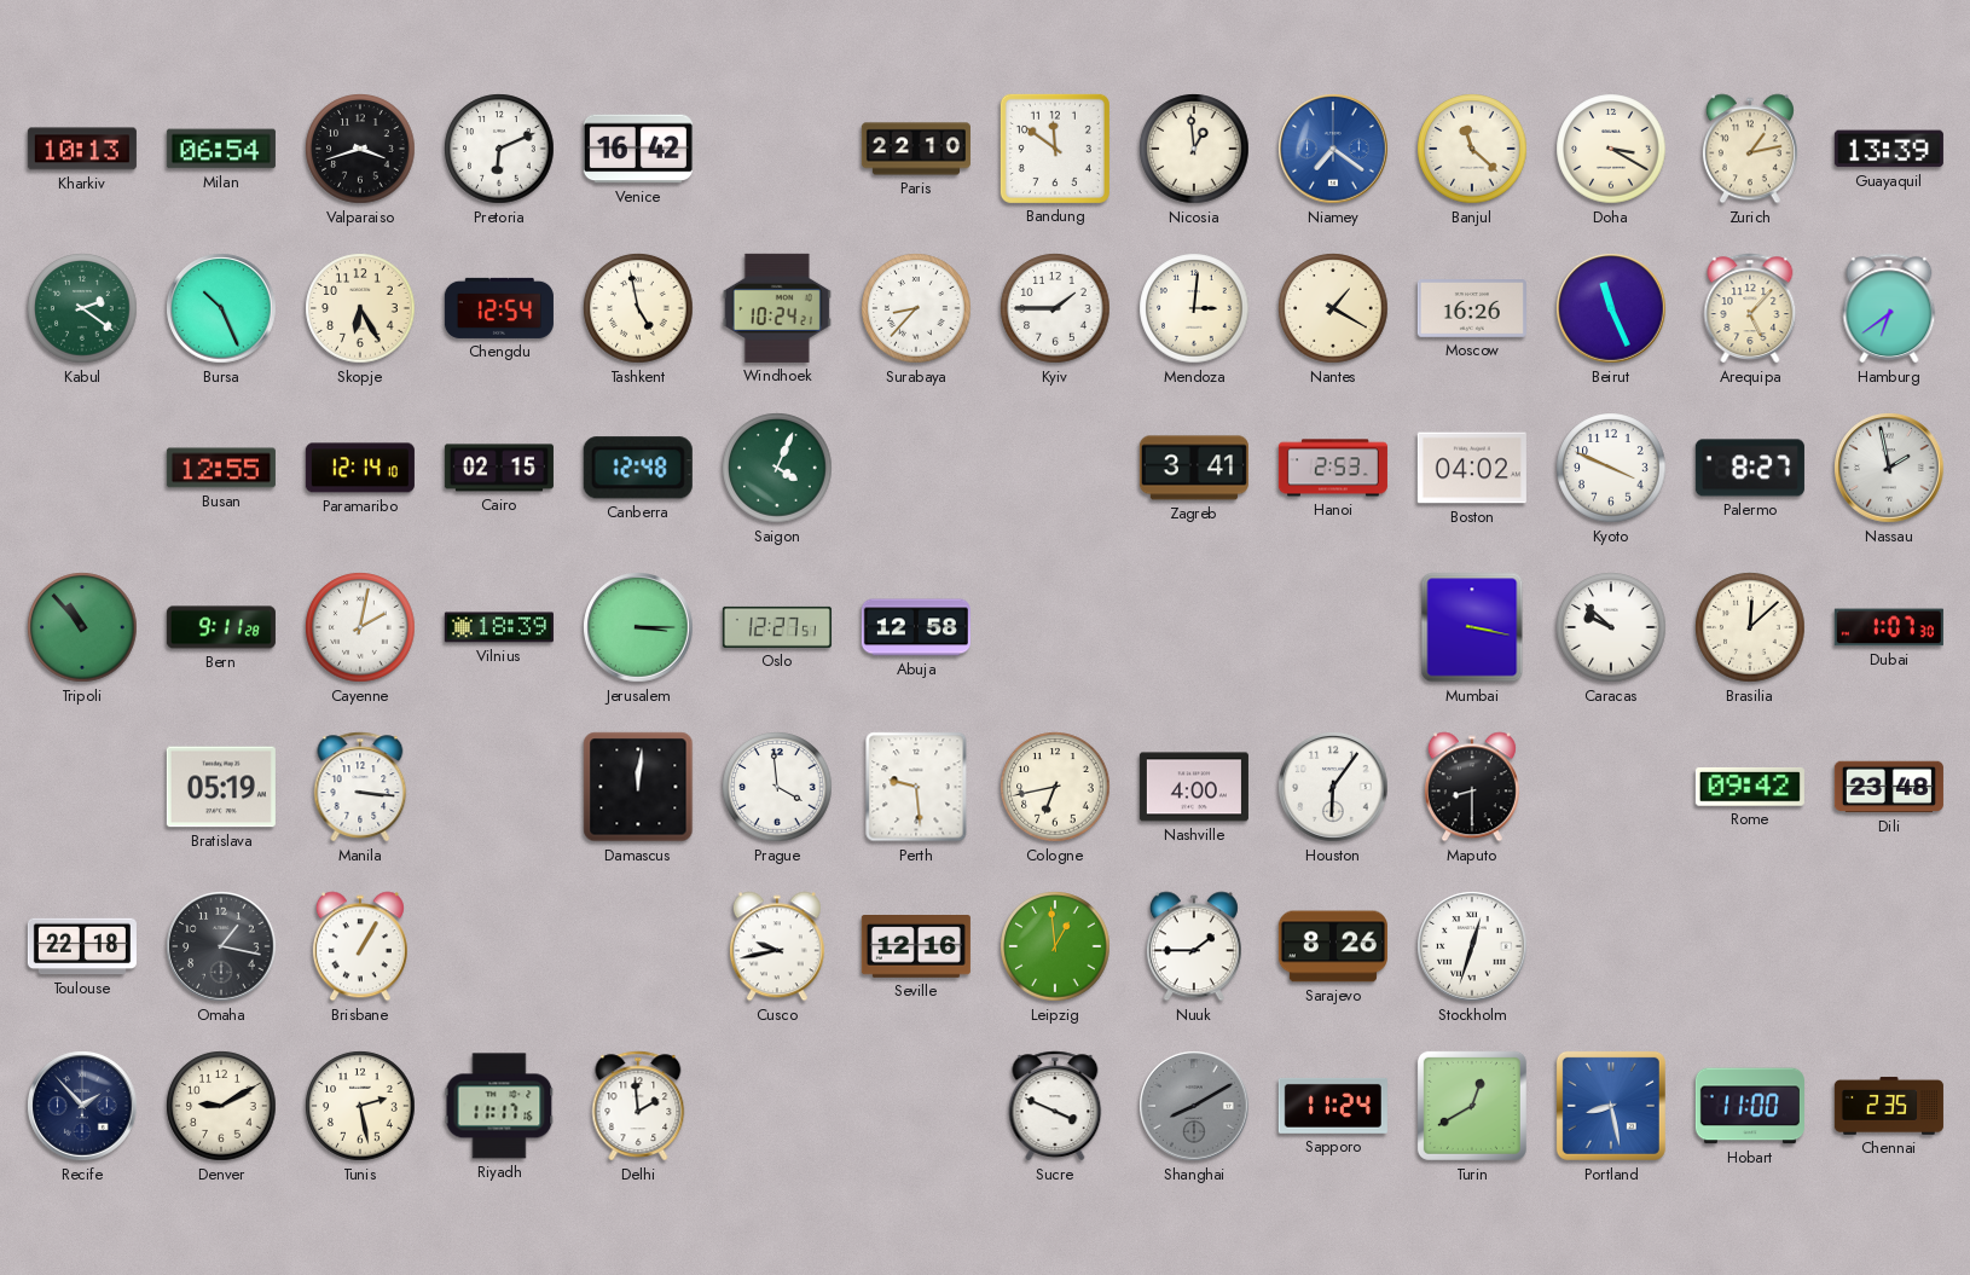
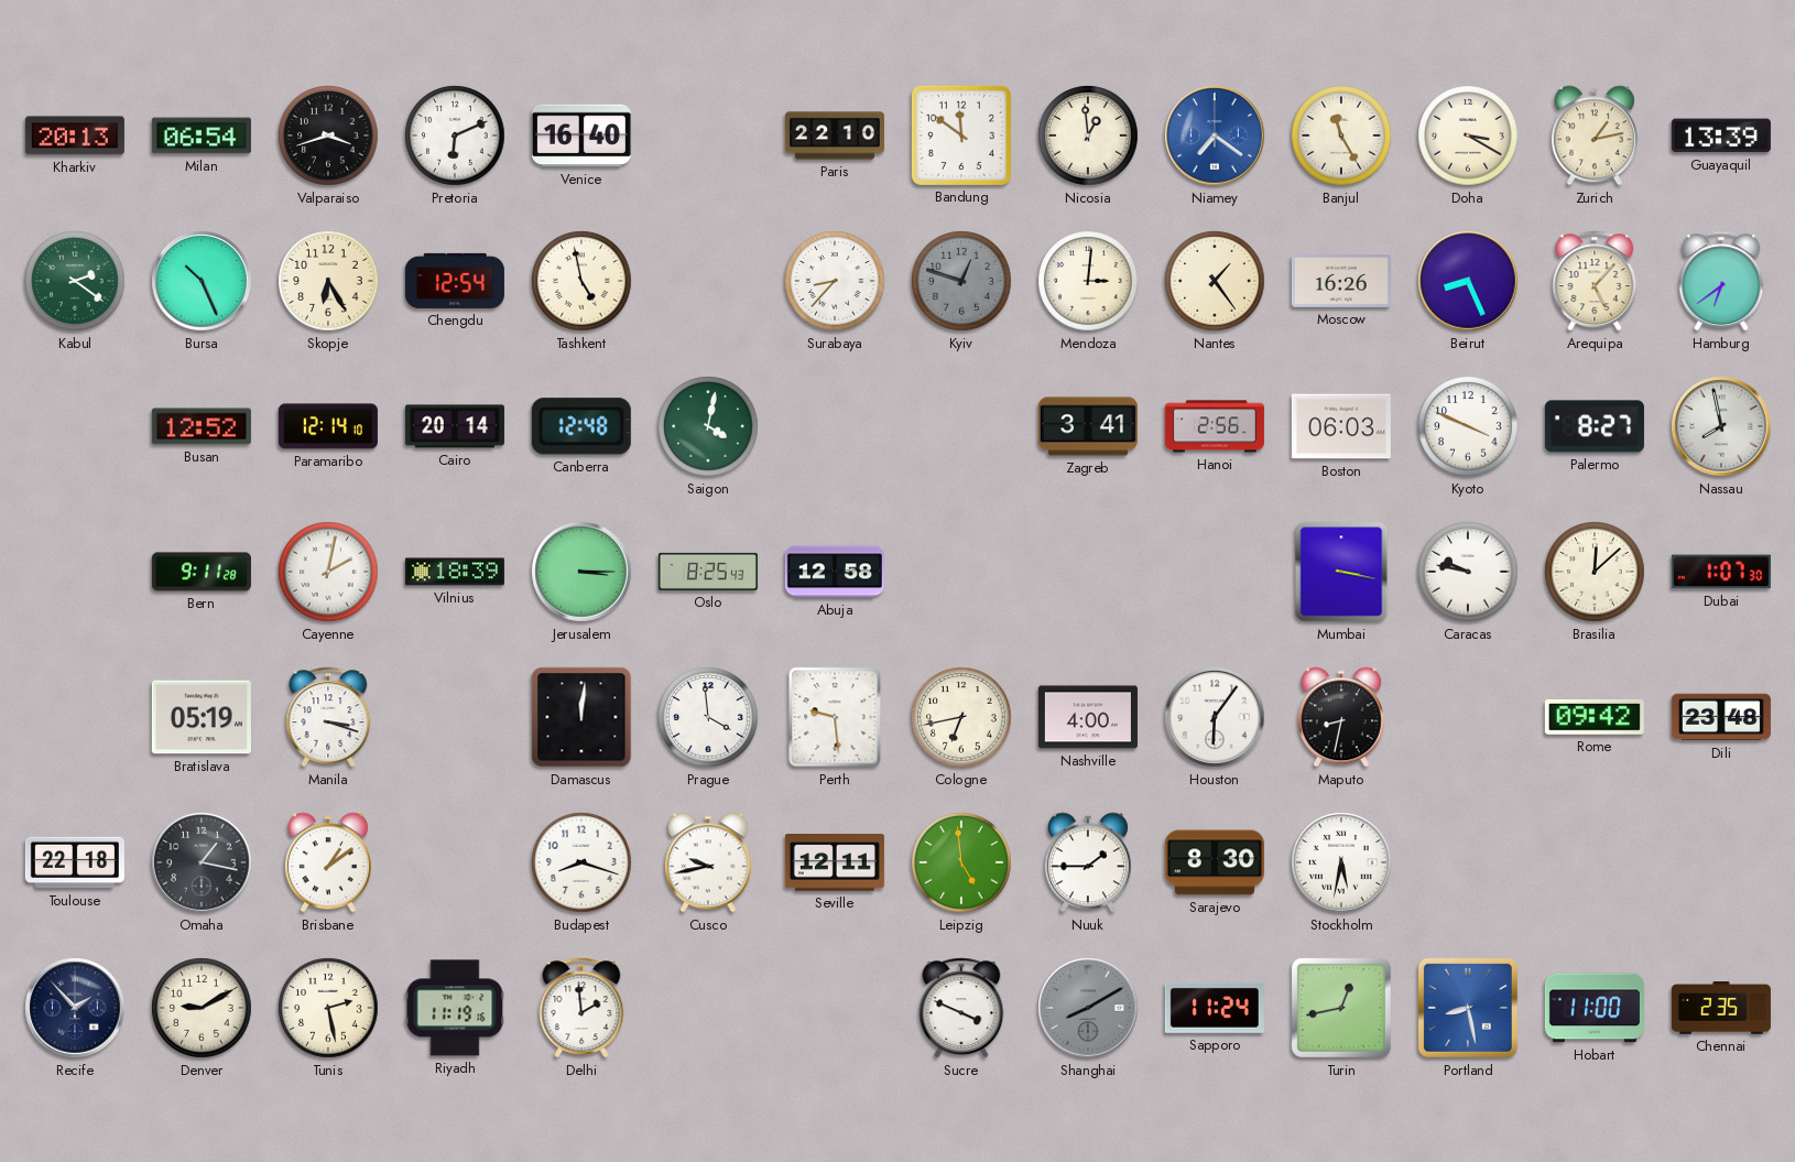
Kharkiv: 10:13 -> 20:13 (75, 135)
Venice: 16:42 -> 16:40 (581, 135)
Banjul: 11:22 -> 11:25 (1341, 135)
Windhoek: 10:24 -> none (777, 308)
Kyiv: 1:45 -> 12:48 (961, 281)
Kyiv dial: white -> grey (961, 281)
Nantes: 1:20 -> 1:24 (1215, 281)
Beirut: 11:26 -> 8:26 (1468, 281)
Busan: 12:55 -> 12:52 (202, 426)
Cairo: 02:15 -> 20:14 (455, 426)
Saigon: 4:04 -> 4:02 (708, 426)
Hanoi: 2:53 -> 2:56 (1215, 426)
Boston: 04:02 -> 06:03 (1341, 426)
Nassau: 1:58 -> 7:58 (1721, 426)
Tripoli: 10:53 -> none (82, 627)
Oslo: 12:27 -> 8:25 (708, 572)
Caracas: 9:52 -> 9:47 (1468, 572)
Manila: 3:16 -> 3:18 (328, 717)
Maputo: 8:30 -> 8:32 (1341, 717)
Brisbane: 1:05 -> 1:09 (328, 862)
Budapest: none -> 8:18 (581, 862)
Seville: 12:16 -> 12:11 (835, 864)
Leipzig: 12:59 -> 4:59 (961, 862)
Sarajevo: 8:26 -> 8:30 (1215, 862)
Stockholm: 12:33 -> 5:32 (1341, 862)
Riyadh: 11:17 -> 11:19 (455, 1008)
Turin: 12:40 -> 12:43 (1341, 1008)
